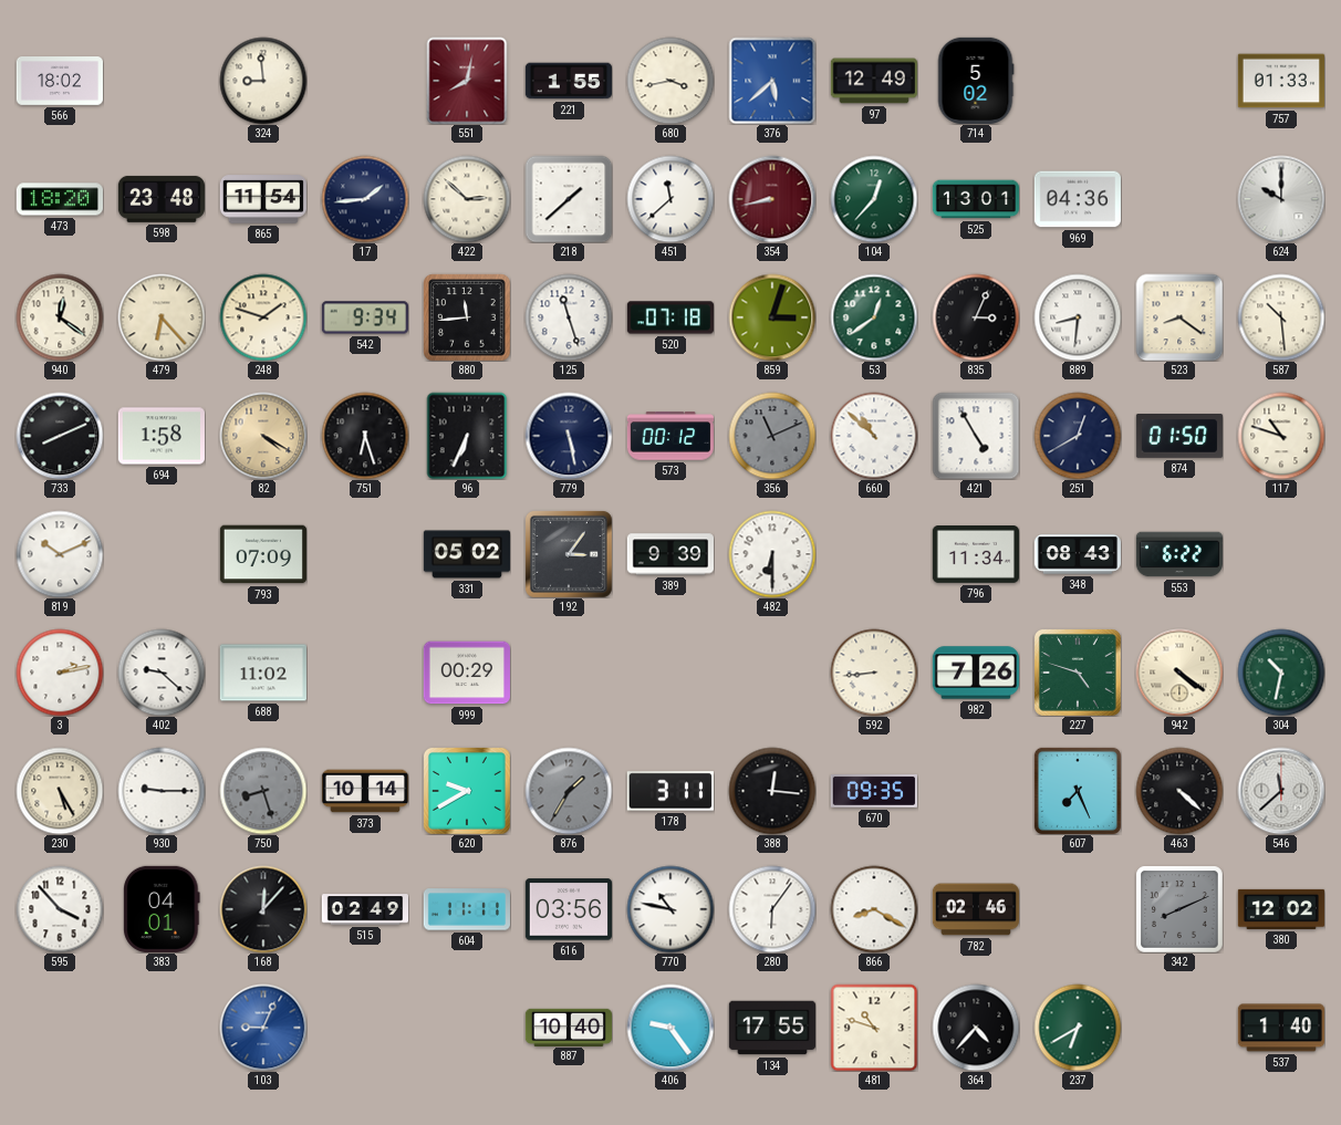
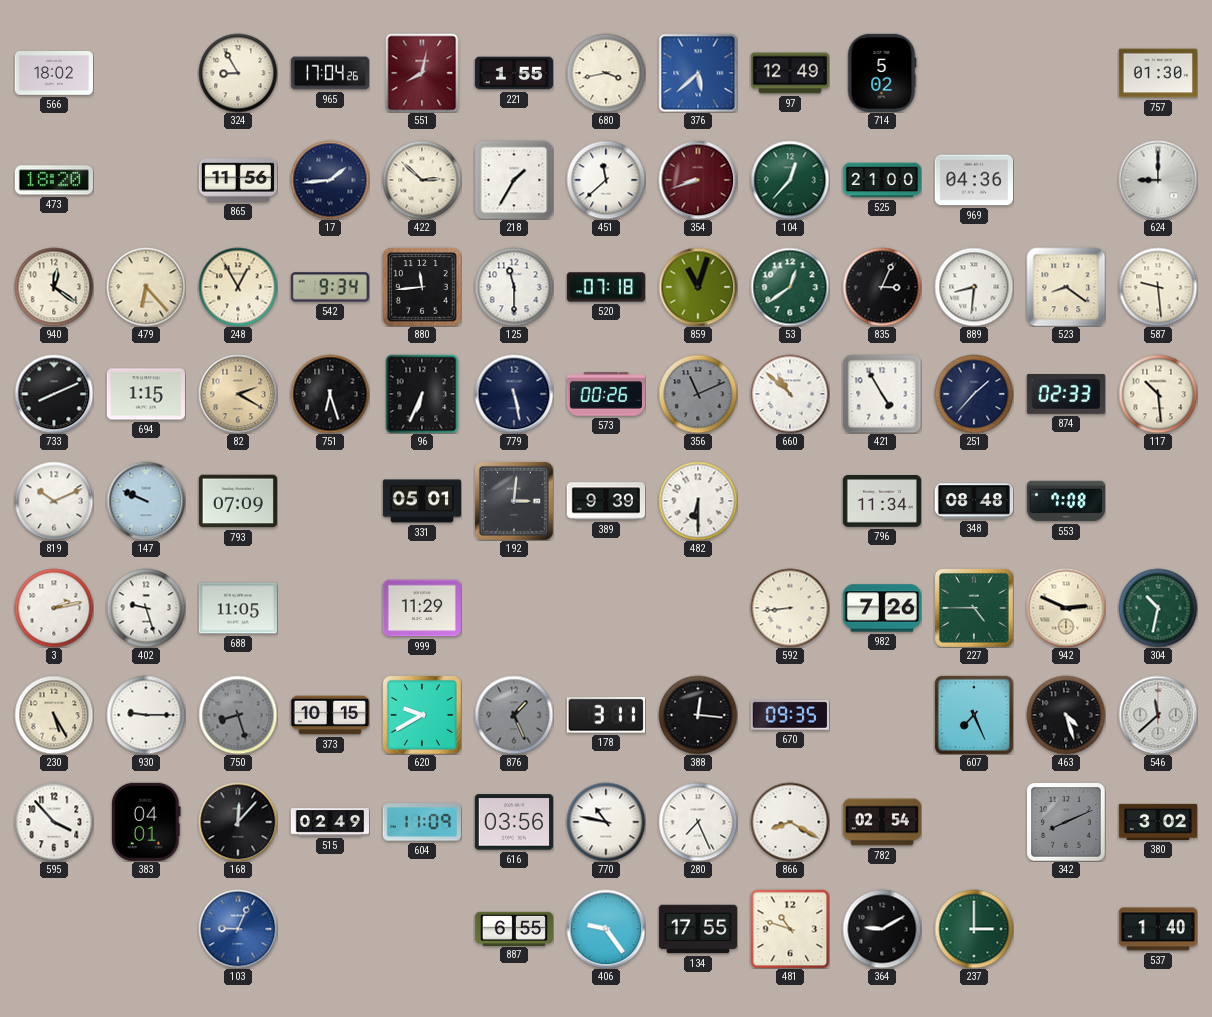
324: 8:59 -> 8:55 (238, 73)
965: none -> 17:04 (329, 73)
757: 01:33 -> 01:30 (1158, 73)
598: 23:48 -> none (162, 199)
865: 11:54 -> 11:56 (237, 180)
218: 1:38 -> 1:35 (514, 180)
354: 8:43 -> 8:42 (698, 180)
525: 13:01 -> 21:00 (882, 180)
624: 10:00 -> 9:00 (1158, 180)
248: 1:48 -> 12:55 (238, 287)
125: 11:27 -> 11:30 (514, 287)
859: 3:03 -> 11:03 (698, 287)
587: 10:29 -> 9:29 (1158, 287)
694: 1:58 -> 1:15 (146, 394)
82: 4:20 -> 2:20 (238, 394)
573: 00:12 -> 00:26 (605, 394)
251: 12:40 -> 1:37 (974, 394)
874: 01:50 -> 02:33 (1066, 395)
117: 10:48 -> 10:29 (1158, 394)
147: none -> 9:49 (146, 501)
331: 05:02 -> 05:01 (421, 501)
192: 3:06 -> 3:01 (514, 501)
348: 08:43 -> 08:48 (973, 501)
553: 6:22 -> 7:08 (1066, 501)
402: 9:22 -> 9:27 (146, 608)
688: 11:02 -> 11:05 (238, 608)
999: 00:29 -> 11:29 (422, 608)
227: 4:48 -> 4:45 (974, 608)
942: 4:21 -> 2:49 (1066, 608)
373: 10:14 -> 10:15 (329, 715)
876: 1:35 -> 1:26 (514, 715)
463: 4:22 -> 4:27 (1066, 715)
604: 11:11 -> 11:09 (422, 822)
280: 6:06 -> 7:26 (698, 822)
782: 02:46 -> 02:54 (881, 822)
380: 12:02 -> 3:02 (1158, 822)
887: 10:40 -> 6:55 (513, 928)
364: 4:37 -> 9:10 (882, 929)
237: 6:40 -> 3:00 (974, 929)
